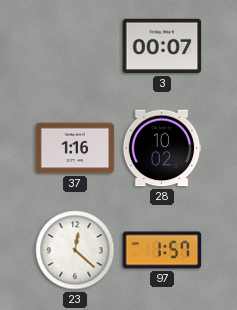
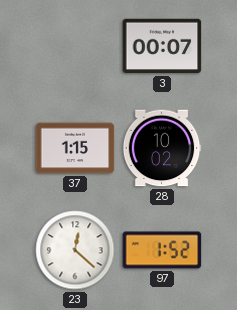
37: 1:16 -> 1:15 (75, 148)
97: 1:57 -> 1:52 (162, 250)
